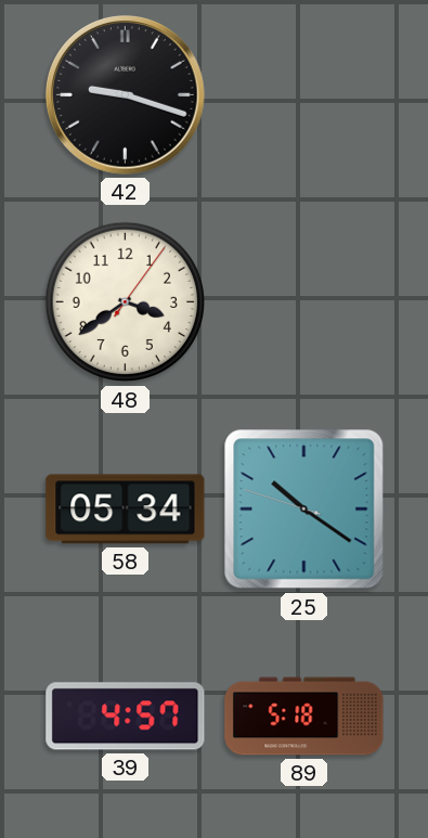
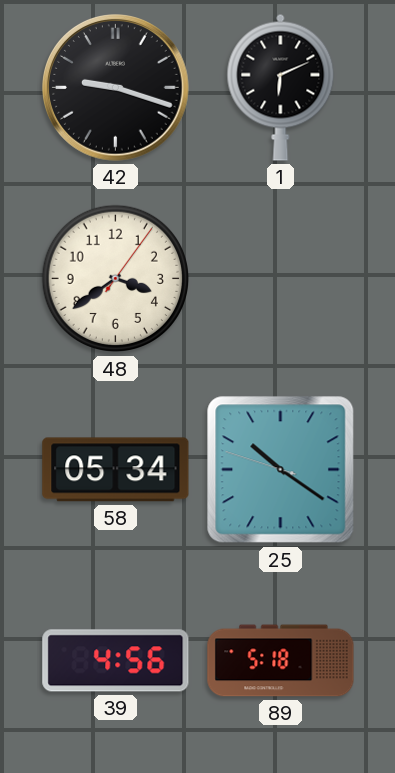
1: none -> 6:11 (281, 87)
39: 4:57 -> 4:56 (116, 661)
